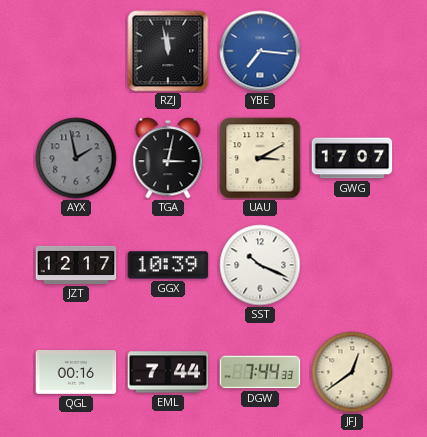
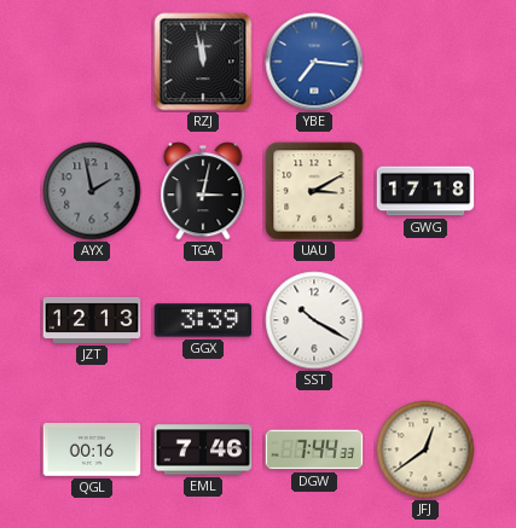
GWG: 17:07 -> 17:18 (425, 191)
JZT: 12:17 -> 12:13 (92, 320)
GGX: 10:39 -> 3:39 (203, 320)
SST: 10:19 -> 10:20 (314, 320)
EML: 7:44 -> 7:46 (203, 449)
